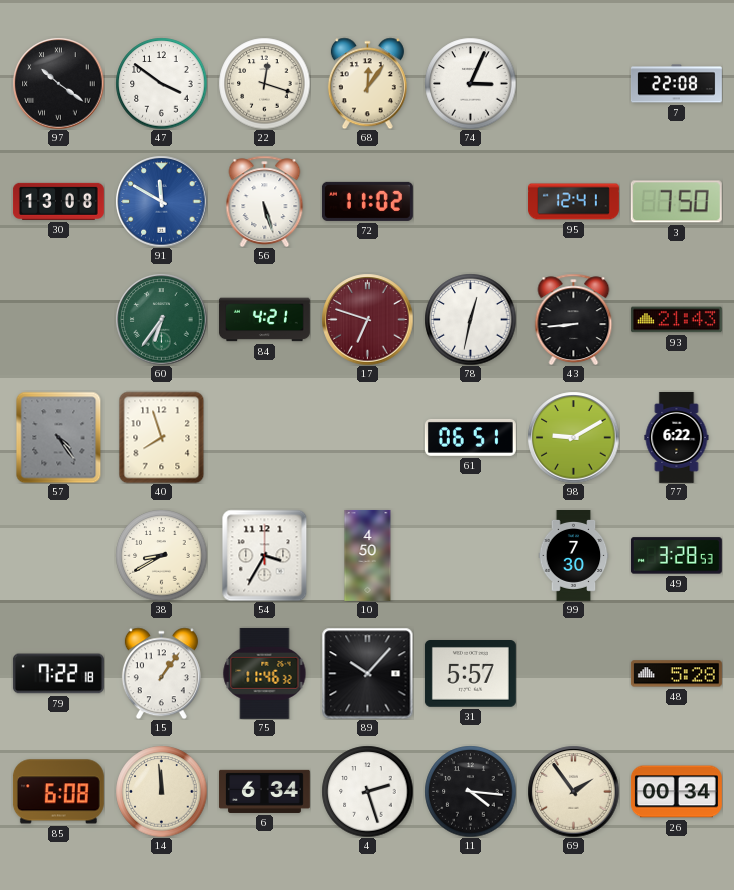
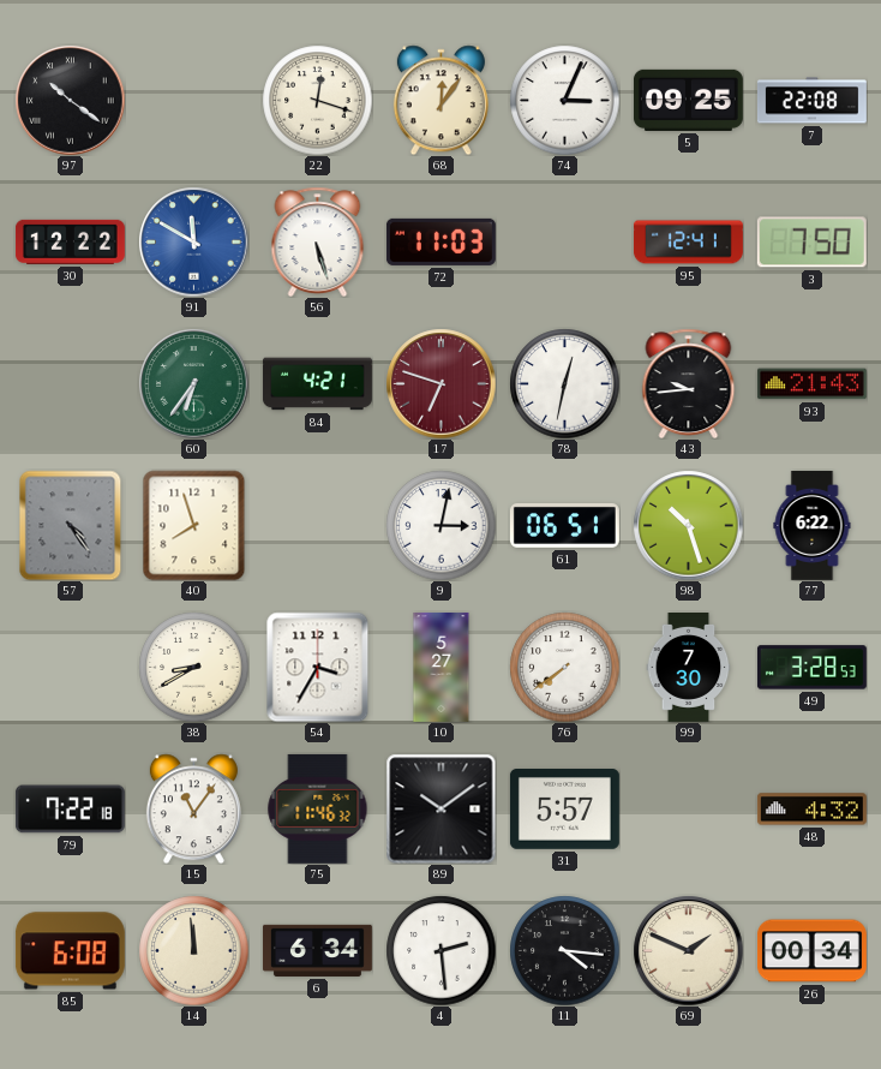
47: 3:51 -> none (161, 83)
5: none -> 09:25 (688, 100)
30: 13:08 -> 12:22 (70, 241)
72: 11:02 -> 11:03 (440, 241)
43: 8:44 -> 9:44 (689, 383)
9: none -> 3:02 (440, 525)
98: 9:10 -> 10:27 (688, 525)
10: 4:50 -> 5:27 (442, 667)
76: none -> 7:39 (564, 667)
15: 1:06 -> 11:06 (193, 808)
89: 10:07 -> 10:09 (440, 808)
48: 5:28 -> 4:32 (811, 810)
4: 2:27 -> 2:29 (440, 950)
69: 1:54 -> 1:49 (688, 950)
